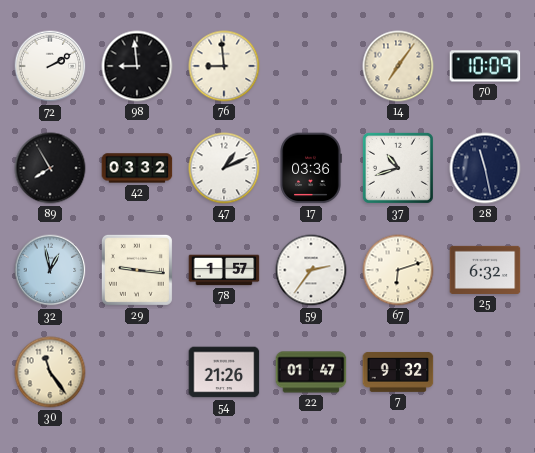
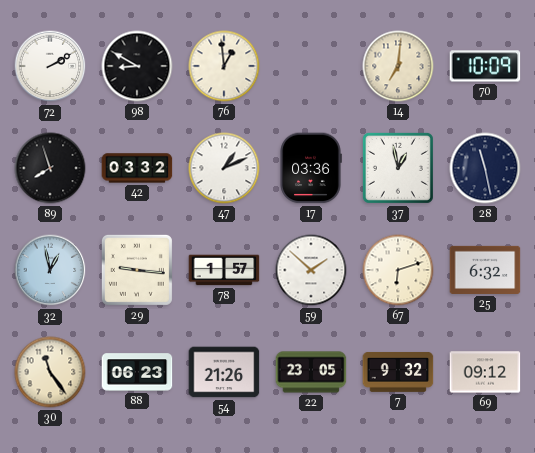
98: 8:59 -> 8:50 (137, 66)
76: 8:59 -> 12:59 (224, 66)
14: 7:06 -> 7:01 (398, 66)
89: 7:55 -> 7:57 (50, 168)
37: 10:42 -> 12:58 (398, 168)
59: 2:36 -> 1:52 (311, 270)
88: none -> 06:23 (137, 372)
22: 01:47 -> 23:05 (311, 372)
69: none -> 09:12 (485, 372)
